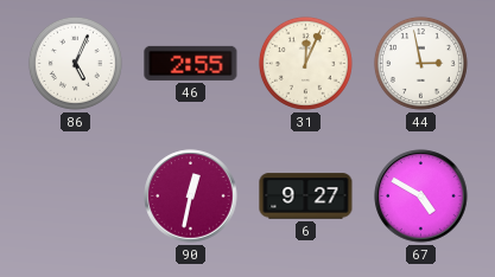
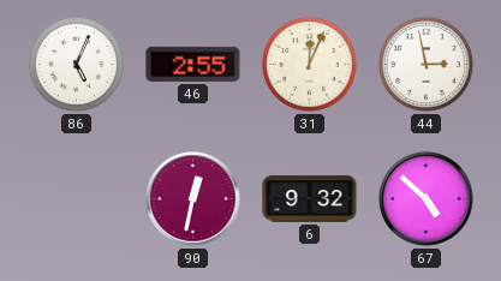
6: 9:27 -> 9:32 (310, 199)
67: 4:50 -> 4:52 (427, 199)
